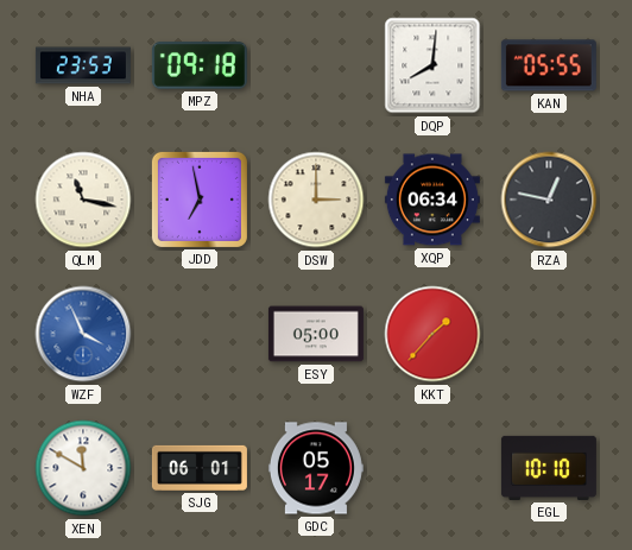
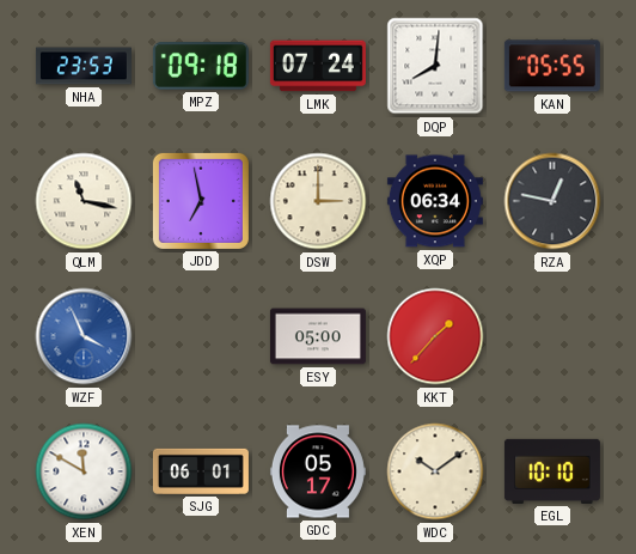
LMK: none -> 07:24 (318, 66)
WDC: none -> 10:09 (435, 471)
